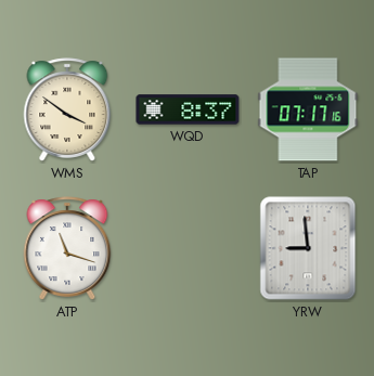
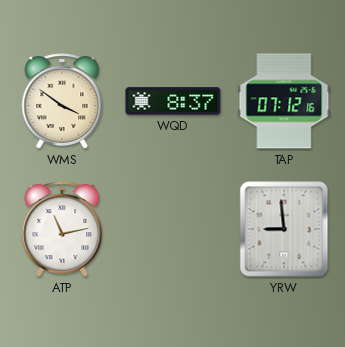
TAP: 07:17 -> 07:12 (284, 101)
ATP: 11:18 -> 11:13 (62, 229)
